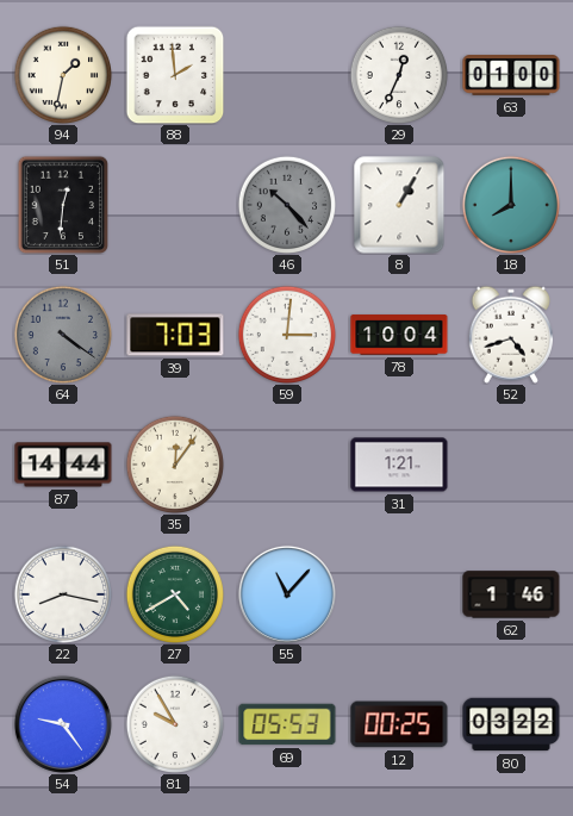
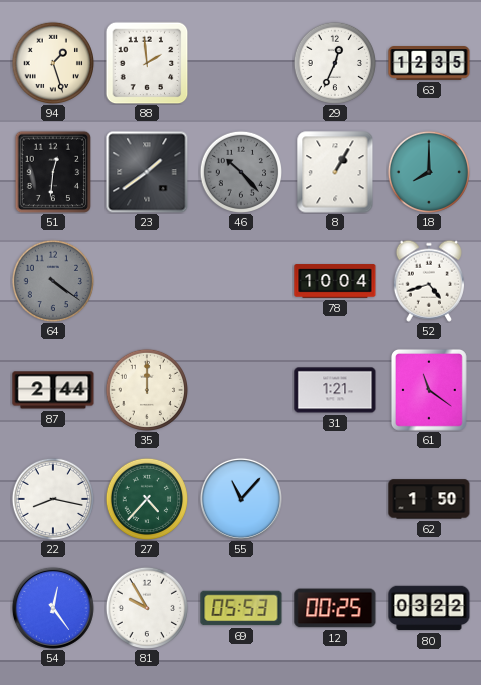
94: 1:32 -> 1:27 (52, 62)
63: 01:00 -> 12:35 (429, 63)
23: none -> 1:39 (147, 172)
39: 7:03 -> none (175, 335)
59: 3:01 -> none (286, 334)
87: 14:44 -> 2:44 (53, 390)
35: 12:06 -> 12:00 (146, 389)
61: none -> 11:21 (429, 390)
27: 4:40 -> 4:37 (146, 498)
62: 1:46 -> 1:50 (429, 499)
54: 9:24 -> 12:24 (53, 608)
